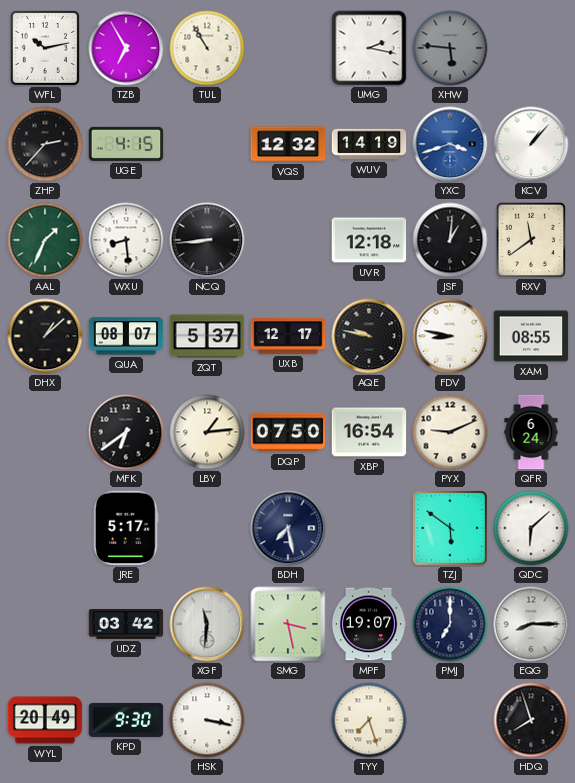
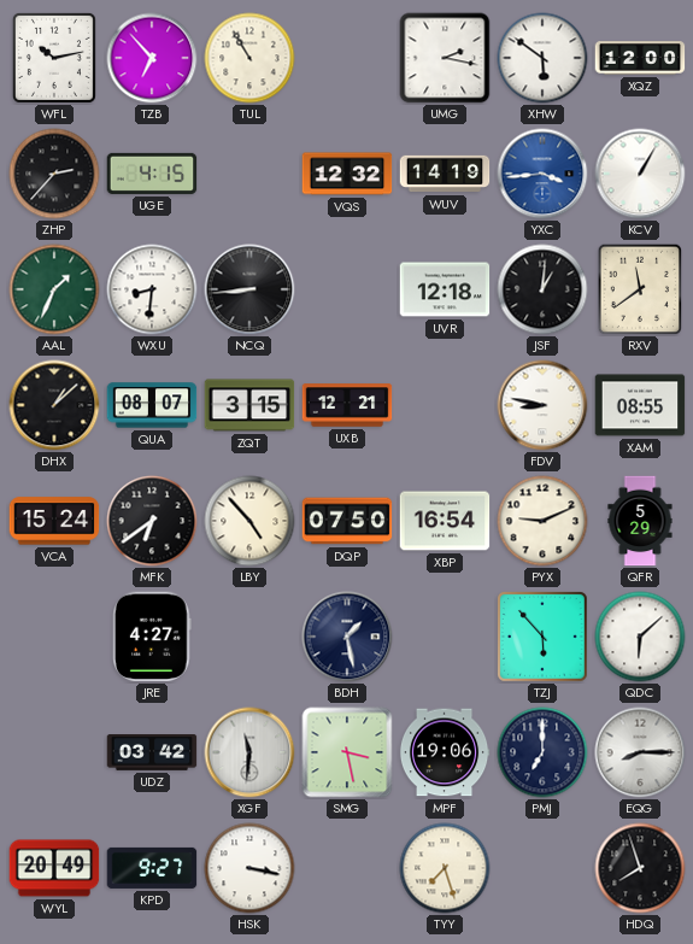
TZB: 6:55 -> 6:53 (152, 58)
XHW: 5:46 -> 5:51 (542, 58)
XHW dial: grey -> white (542, 58)
XQZ: none -> 12:00 (640, 58)
YXC: 3:42 -> 3:44 (542, 174)
KCV: 1:07 -> 1:05 (640, 174)
WXU: 8:29 -> 8:31 (152, 289)
ZQT: 5:37 -> 3:15 (249, 405)
UXB: 12:17 -> 12:21 (347, 405)
AQE: 9:47 -> none (369, 336)
VCA: none -> 15:24 (54, 521)
LBY: 1:14 -> 4:53 (249, 521)
QFR: 6:24 -> 5:29 (640, 521)
JRE: 5:17 -> 4:27 (153, 637)
BDH: 7:28 -> 1:28 (347, 637)
TZJ: 5:51 -> 5:53 (544, 638)
MPF: 19:07 -> 19:06 (445, 752)
KPD: 9:30 -> 9:27 (152, 868)
